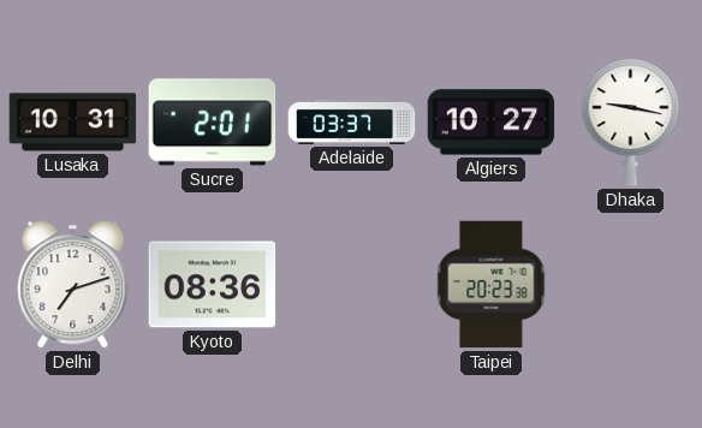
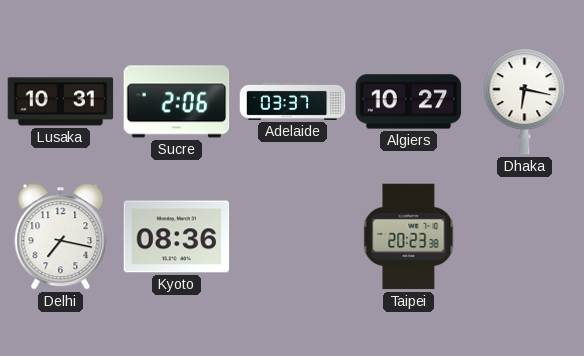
Sucre: 2:01 -> 2:06 (177, 102)
Dhaka: 9:17 -> 6:17 (525, 102)
Delhi: 7:12 -> 7:17 (61, 237)
